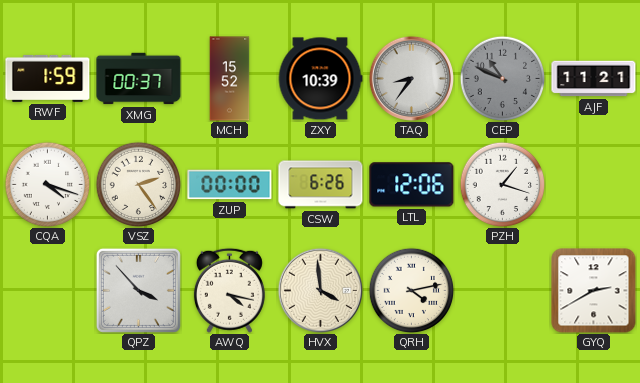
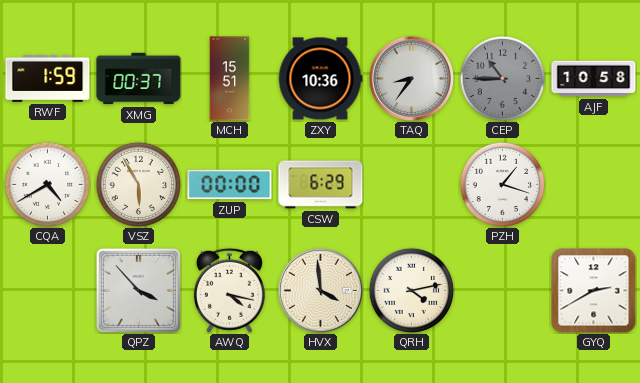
MCH: 15:52 -> 15:51 (230, 79)
ZXY: 10:39 -> 10:36 (320, 79)
CEP: 10:49 -> 10:45 (502, 78)
AJF: 11:21 -> 10:58 (594, 79)
CQA: 4:18 -> 4:40 (47, 184)
VSZ: 2:24 -> 5:55 (138, 184)
CSW: 6:26 -> 6:29 (321, 185)
LTL: 12:06 -> none (412, 185)
